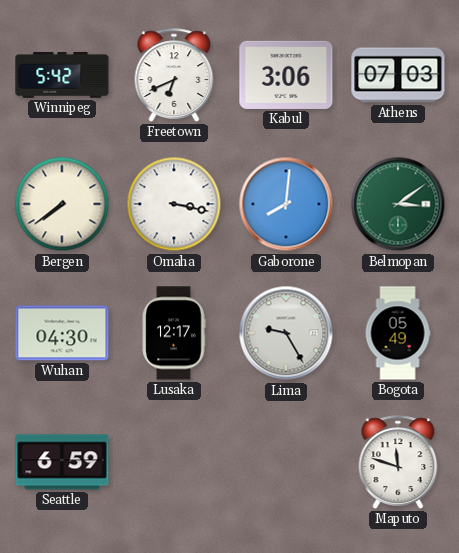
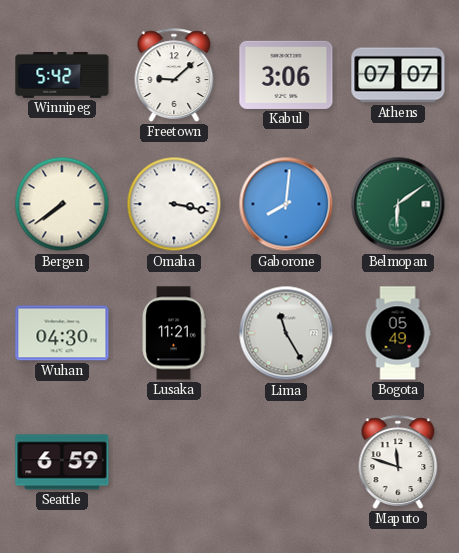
Freetown: 6:41 -> 9:08 (174, 75)
Athens: 07:03 -> 07:07 (398, 75)
Belmopan: 3:09 -> 6:09 (398, 204)
Lusaka: 12:17 -> 11:21 (174, 333)
Lima: 9:25 -> 11:25 (286, 333)
